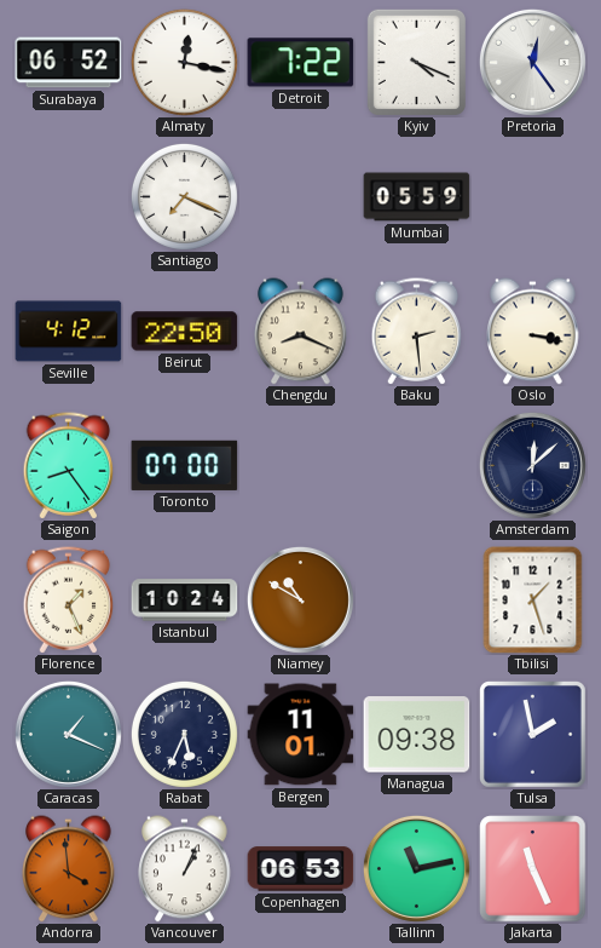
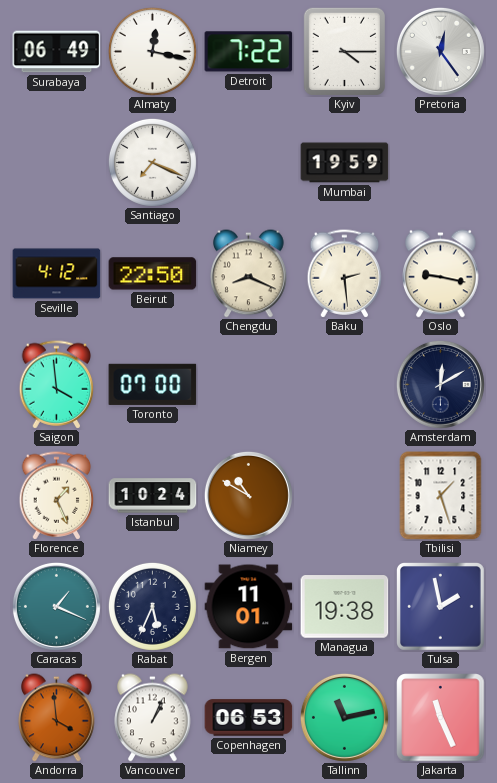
Surabaya: 06:52 -> 06:49 (57, 52)
Kyiv: 4:19 -> 4:15 (344, 51)
Mumbai: 05:59 -> 19:59 (345, 163)
Oslo: 3:17 -> 9:17 (441, 274)
Saigon: 8:24 -> 3:59 (57, 385)
Amsterdam: 12:08 -> 12:10 (440, 384)
Managua: 09:38 -> 19:38 (345, 607)
